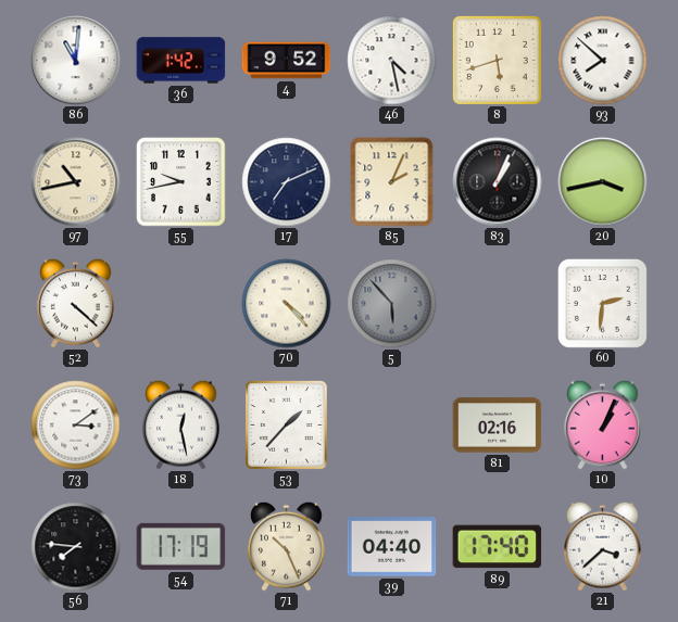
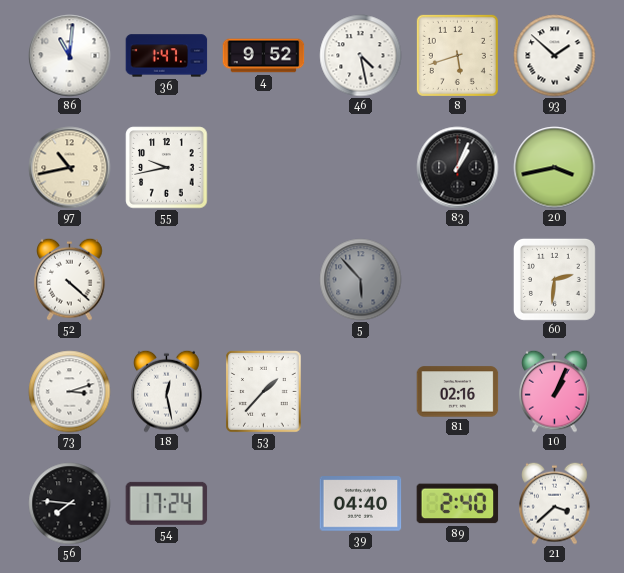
36: 1:42 -> 1:47 (167, 56)
93: 7:52 -> 1:52 (555, 56)
17: 7:11 -> none (287, 182)
85: 2:04 -> none (392, 182)
70: 4:23 -> none (287, 304)
73: 3:09 -> 3:12 (70, 392)
54: 17:19 -> 17:24 (167, 503)
71: 10:26 -> none (287, 546)
89: 17:40 -> 2:40 (458, 504)
